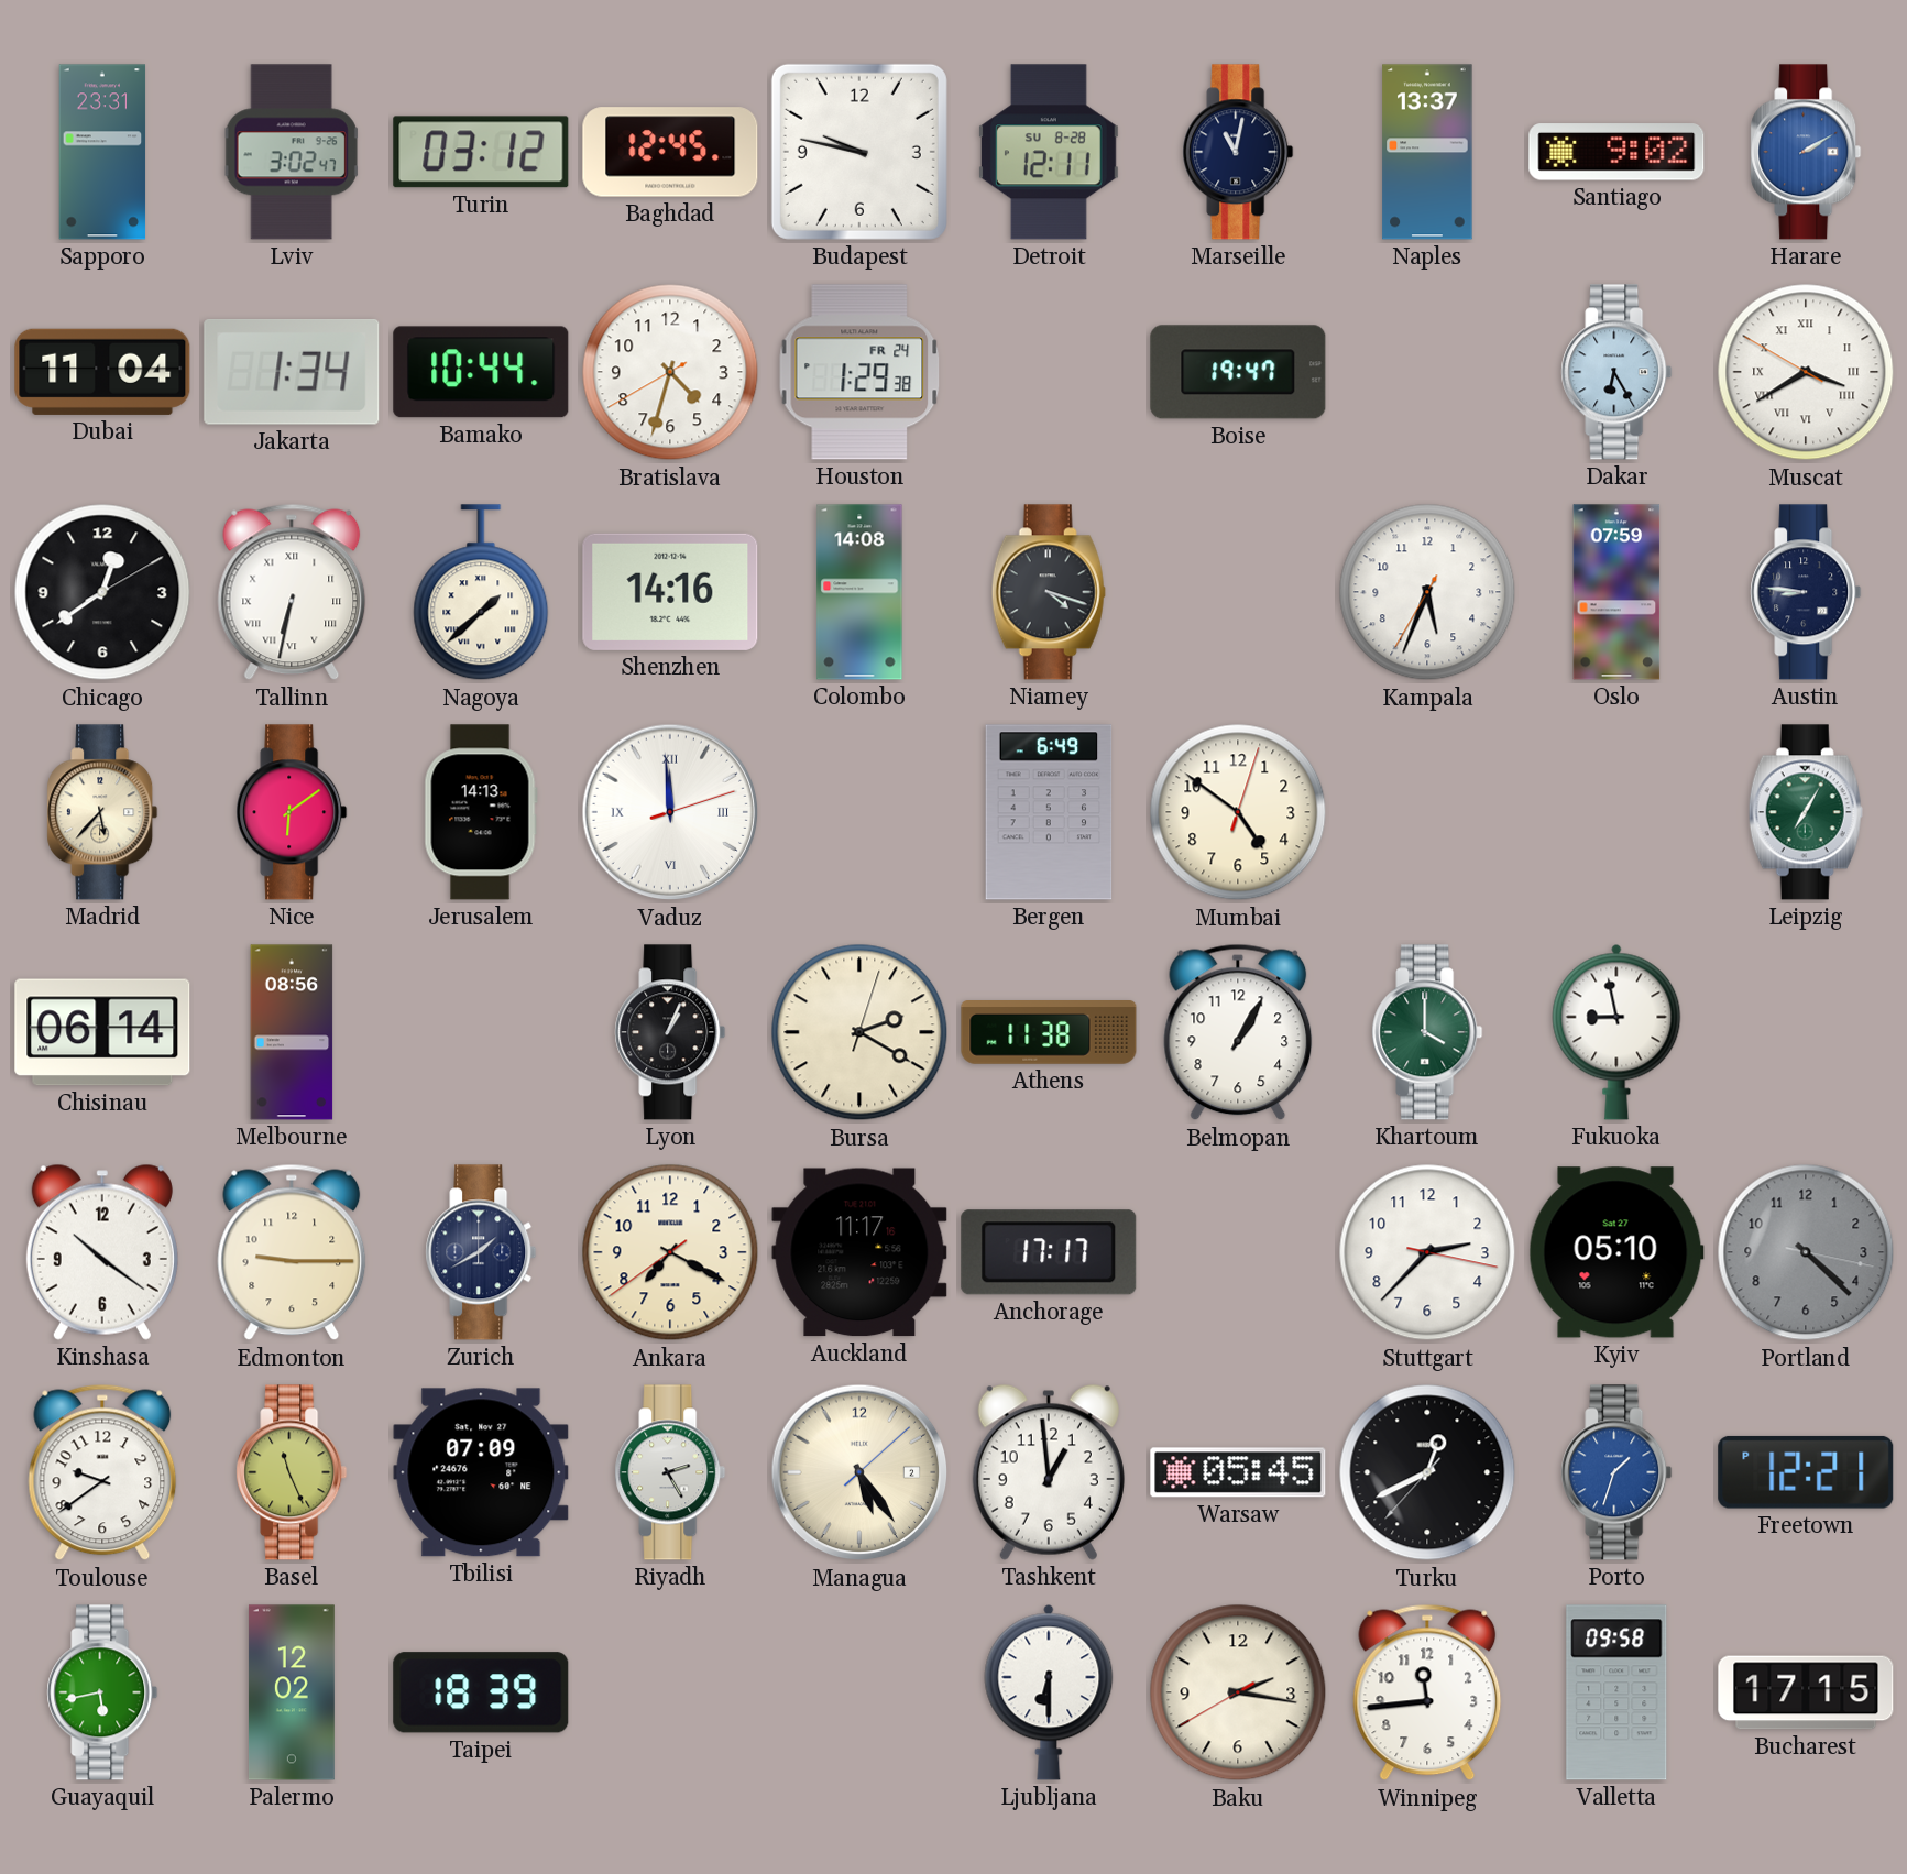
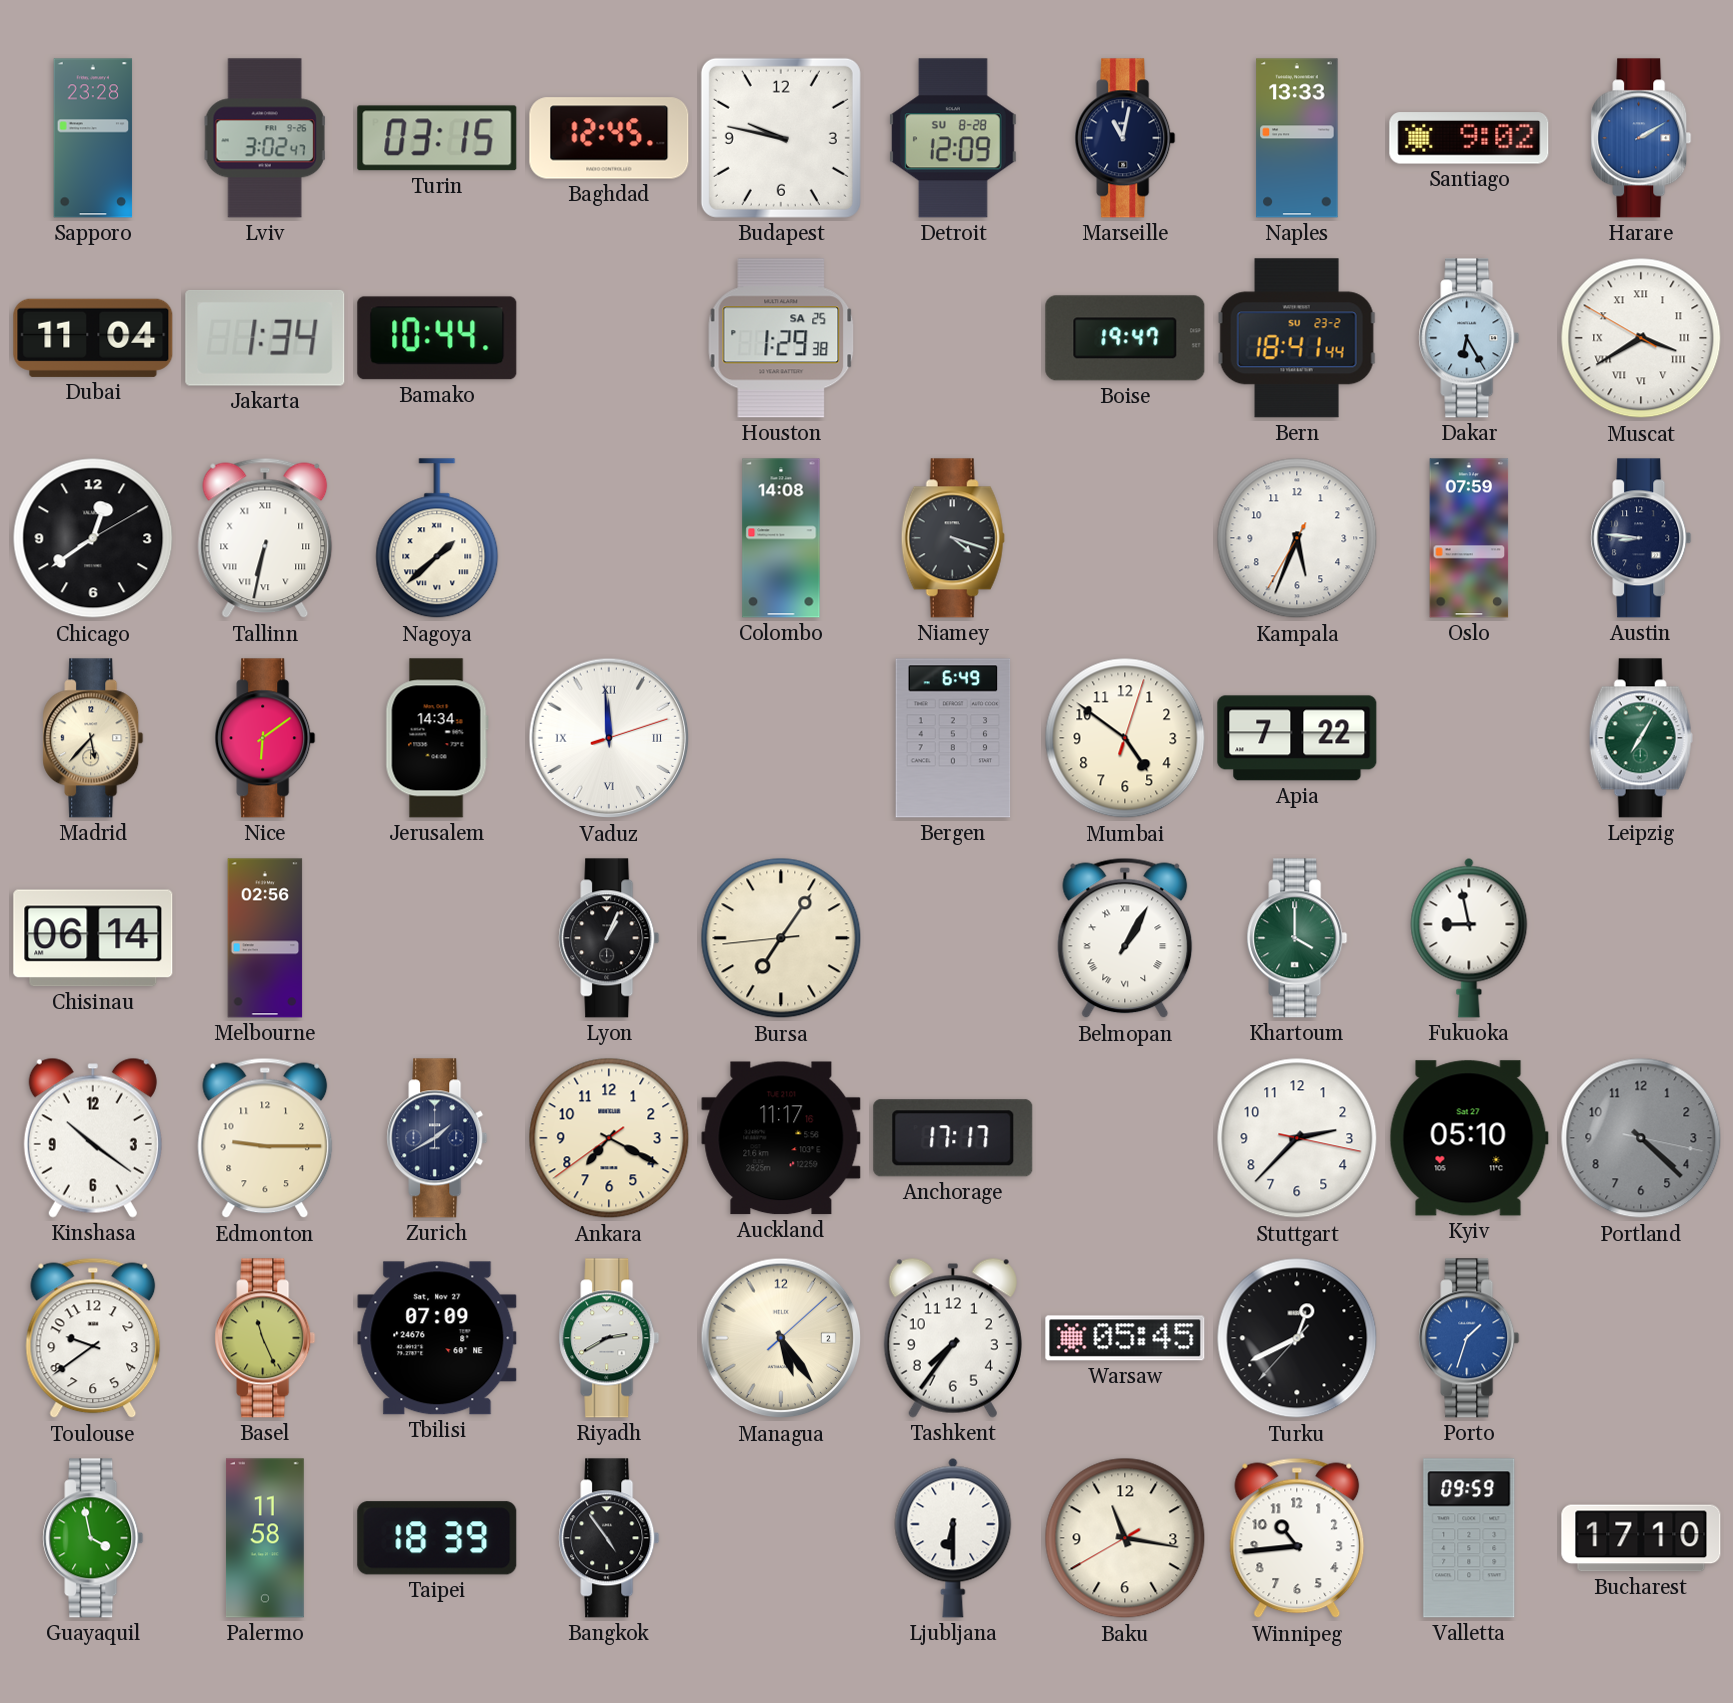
Sapporo: 23:31 -> 23:28 (93, 138)
Turin: 03:12 -> 03:15 (437, 138)
Detroit: 12:11 -> 12:09 (953, 138)
Naples: 13:37 -> 13:33 (1297, 138)
Bratislava: 4:32 -> none (670, 372)
Houston date: FR 24 -> SA 25 (781, 338)
Bern: none -> 18:41 (1297, 338)
Shenzhen: 14:16 -> none (670, 592)
Jerusalem: 14:13 -> 14:34 (437, 738)
Apia: none -> 7:22 (1297, 738)
Melbourne: 08:56 -> 02:56 (265, 938)
Bursa: 2:20 -> 7:05 (781, 938)
Athens: 11:38 -> none (1049, 1033)
Belmopan numerals: Arabic -> Roman (1125, 938)
Riyadh: 2:25 -> 2:40 (609, 1338)
Tashkent: 12:59 -> 7:36 (953, 1338)
Freetown: 12:21 -> none (1806, 1472)
Guayaquil: 5:43 -> 3:58 (93, 1538)
Palermo: 12:02 -> 11:58 (265, 1538)
Bangkok: none -> 4:54 (609, 1538)
Baku: 2:16 -> 11:16 (1125, 1538)
Winnipeg: 11:44 -> 10:44 (1297, 1538)
Valletta: 09:58 -> 09:59 (1469, 1538)
Bucharest: 17:15 -> 17:10 (1641, 1538)
